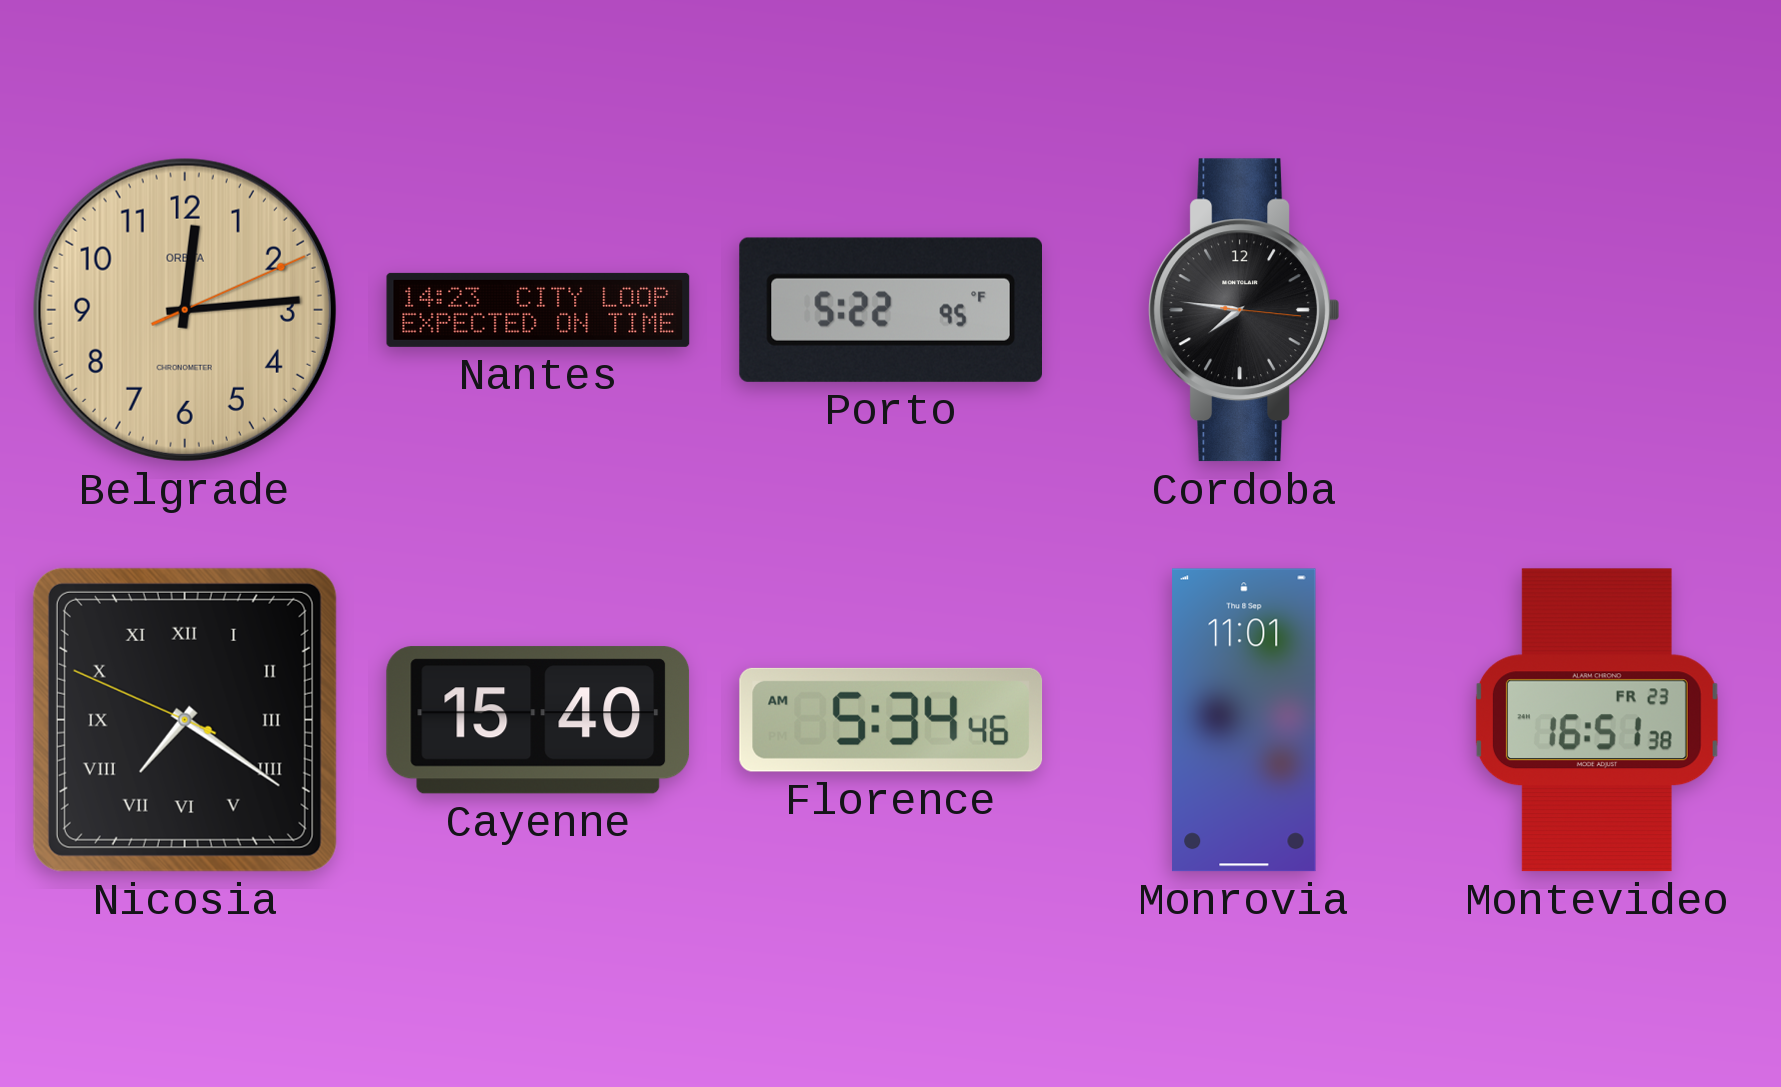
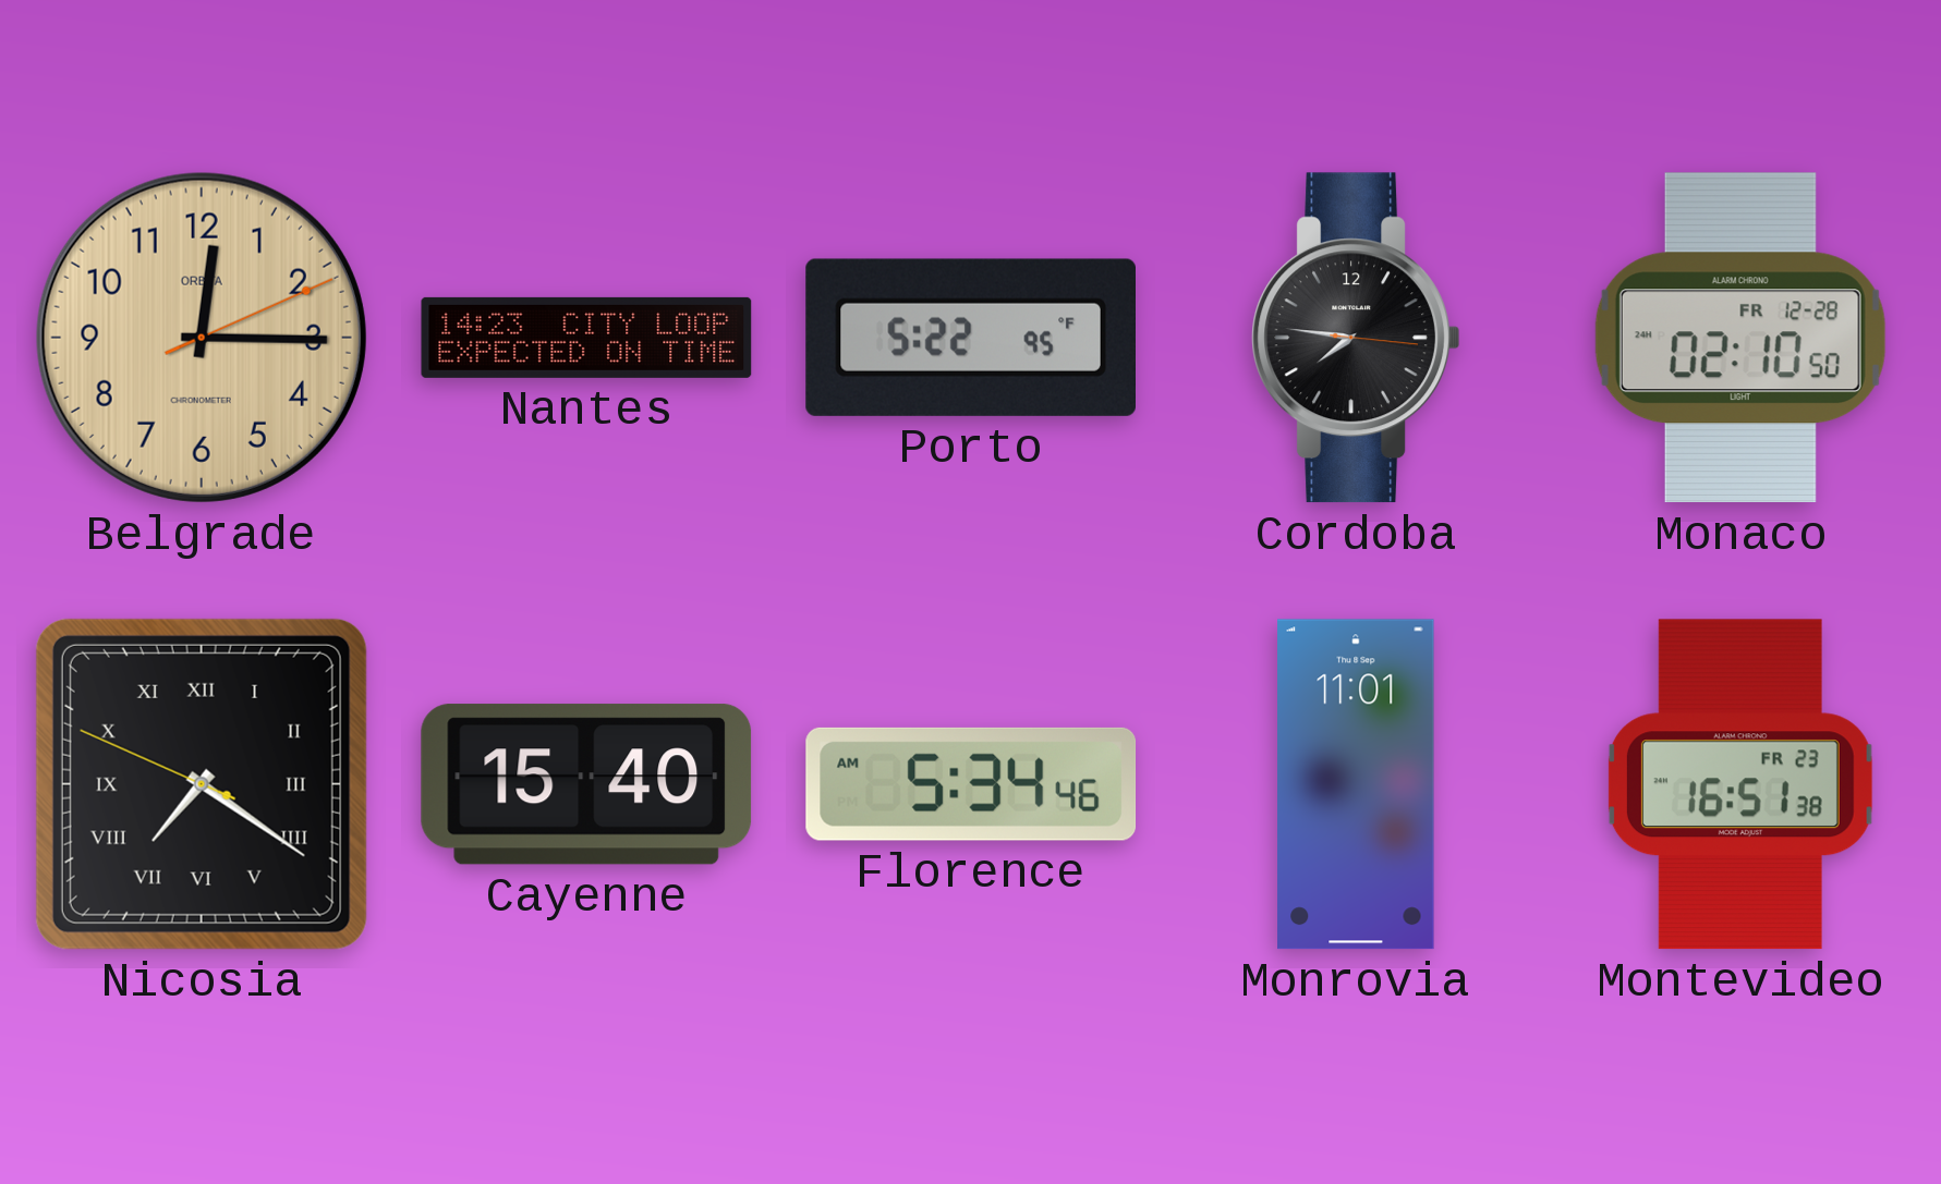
Belgrade: 12:14 -> 12:15 (202, 338)
Monaco: none -> 02:10 (1740, 338)
